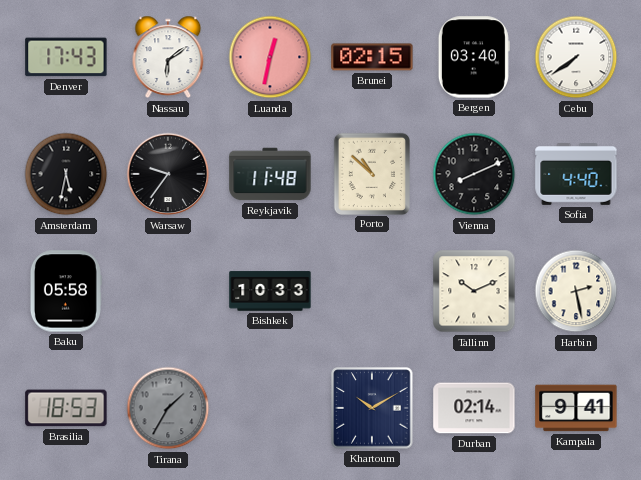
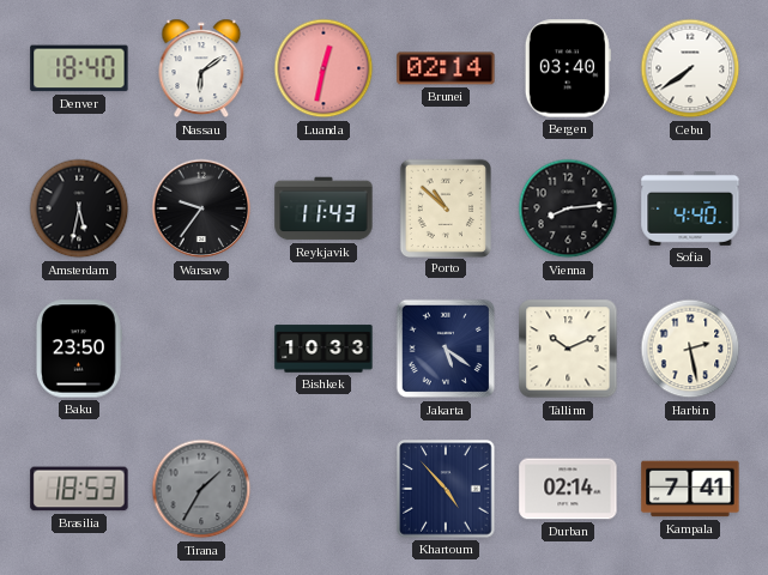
Denver: 17:43 -> 18:40 (79, 68)
Brunei: 02:15 -> 02:14 (446, 68)
Reykjavik: 11:48 -> 11:43 (323, 208)
Vienna: 8:11 -> 8:14 (568, 208)
Baku: 05:58 -> 23:50 (78, 349)
Jakarta: none -> 5:21 (446, 349)
Khartoum: 10:10 -> 4:53 (446, 489)
Kampala: 9:41 -> 7:41 (690, 489)
